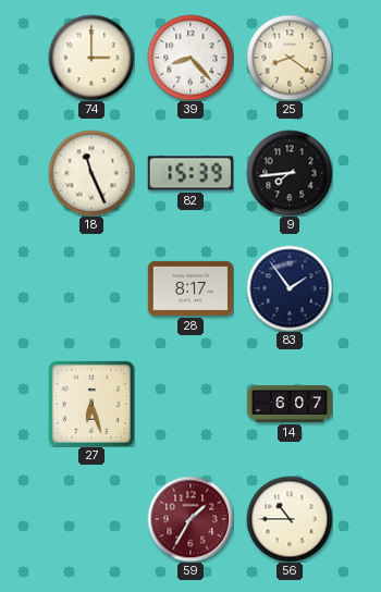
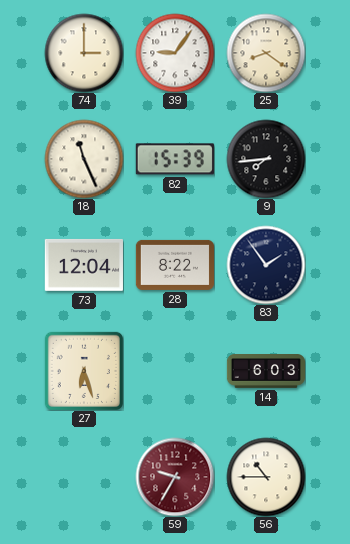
39: 8:23 -> 9:06 (175, 53)
73: none -> 12:04 (84, 265)
28: 8:17 -> 8:22 (174, 265)
14: 6:07 -> 6:03 (266, 372)
59: 1:35 -> 9:35 (175, 477)
